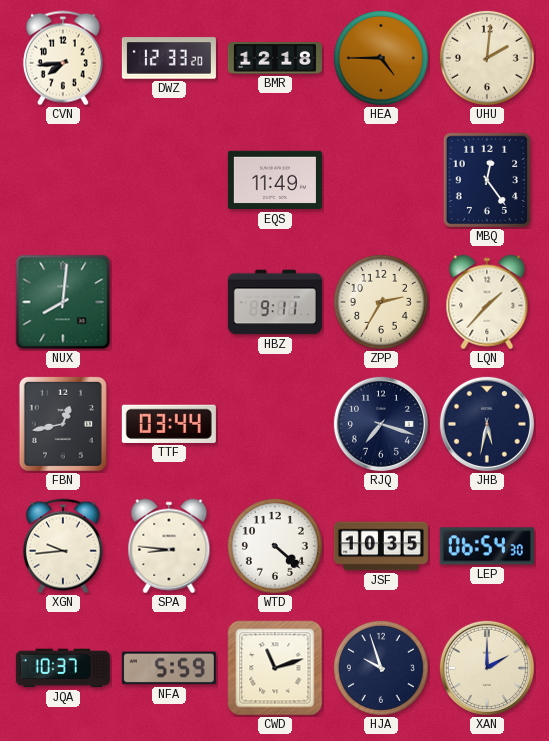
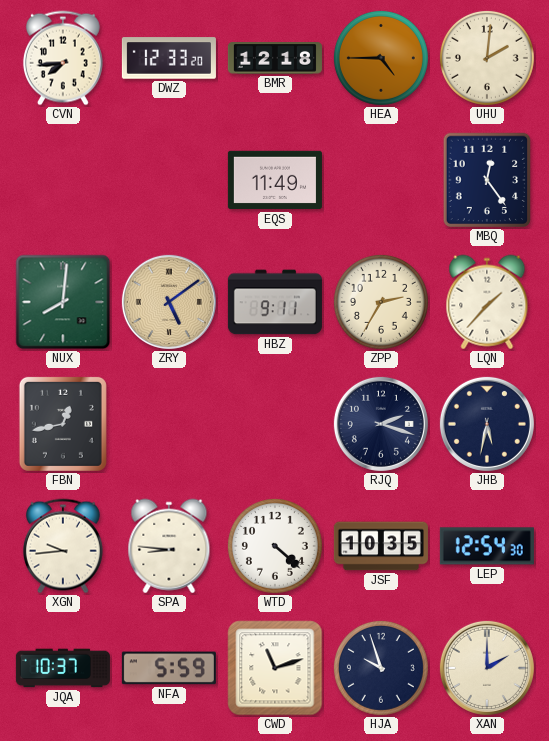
ZRY: none -> 5:09 (169, 302)
TTF: 03:44 -> none (169, 424)
RJQ: 7:18 -> 2:18 (381, 424)
LEP: 06:54 -> 12:54 (487, 546)
